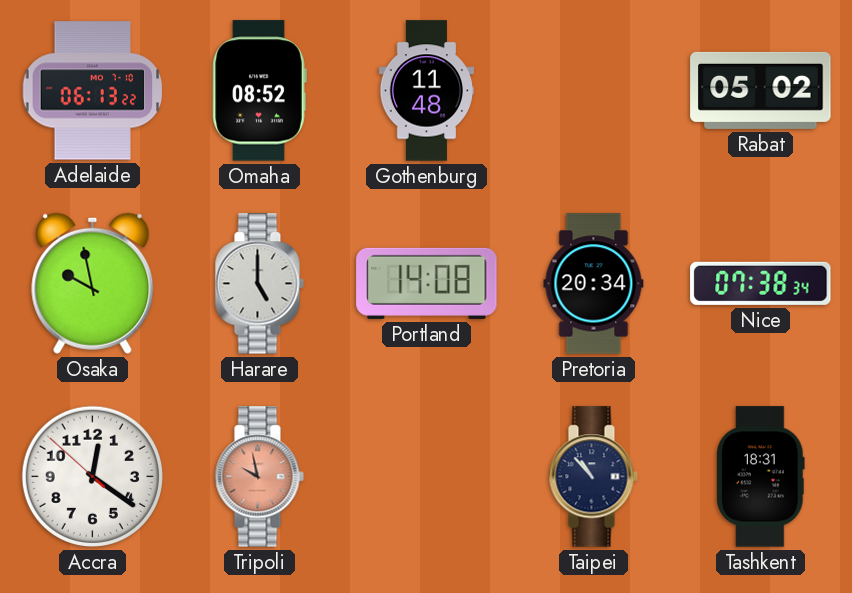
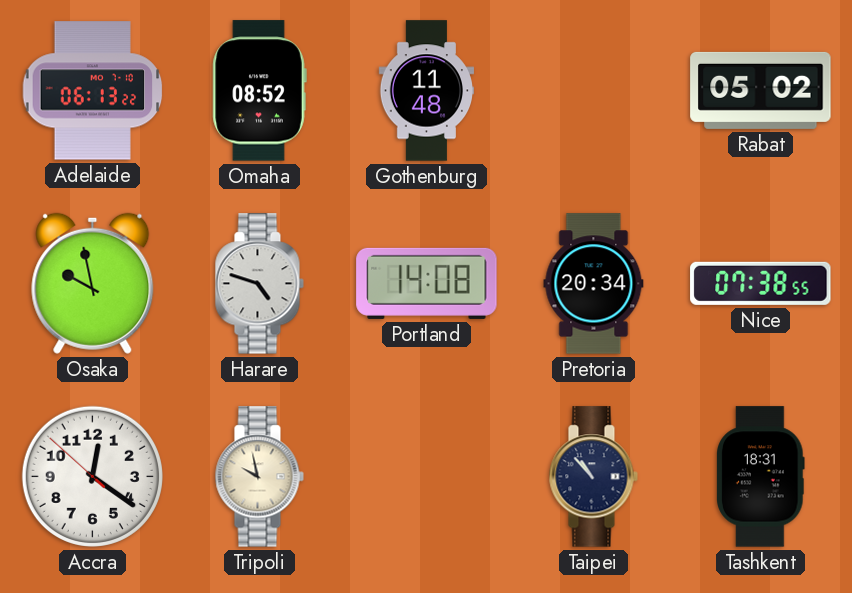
Harare: 5:00 -> 4:48 (259, 284)
Nice: 07:38:34 -> 07:38:55 (761, 283)
Tripoli dial: salmon -> cream (259, 477)
